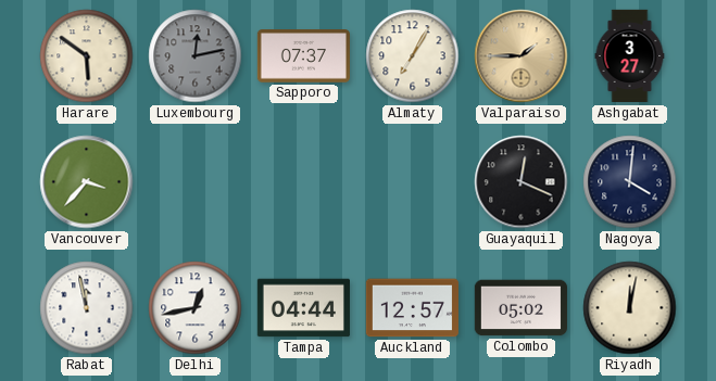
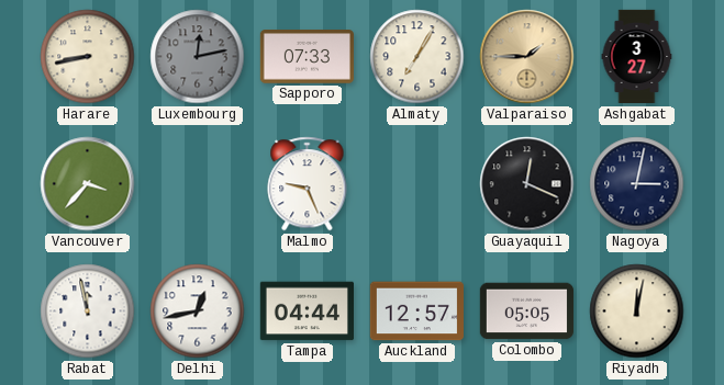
Harare: 5:51 -> 8:43 (88, 57)
Sapporo: 07:37 -> 07:33 (307, 57)
Malmo: none -> 9:26 (308, 184)
Nagoya: 4:01 -> 3:02 (637, 184)
Colombo: 05:02 -> 05:05 (526, 312)
